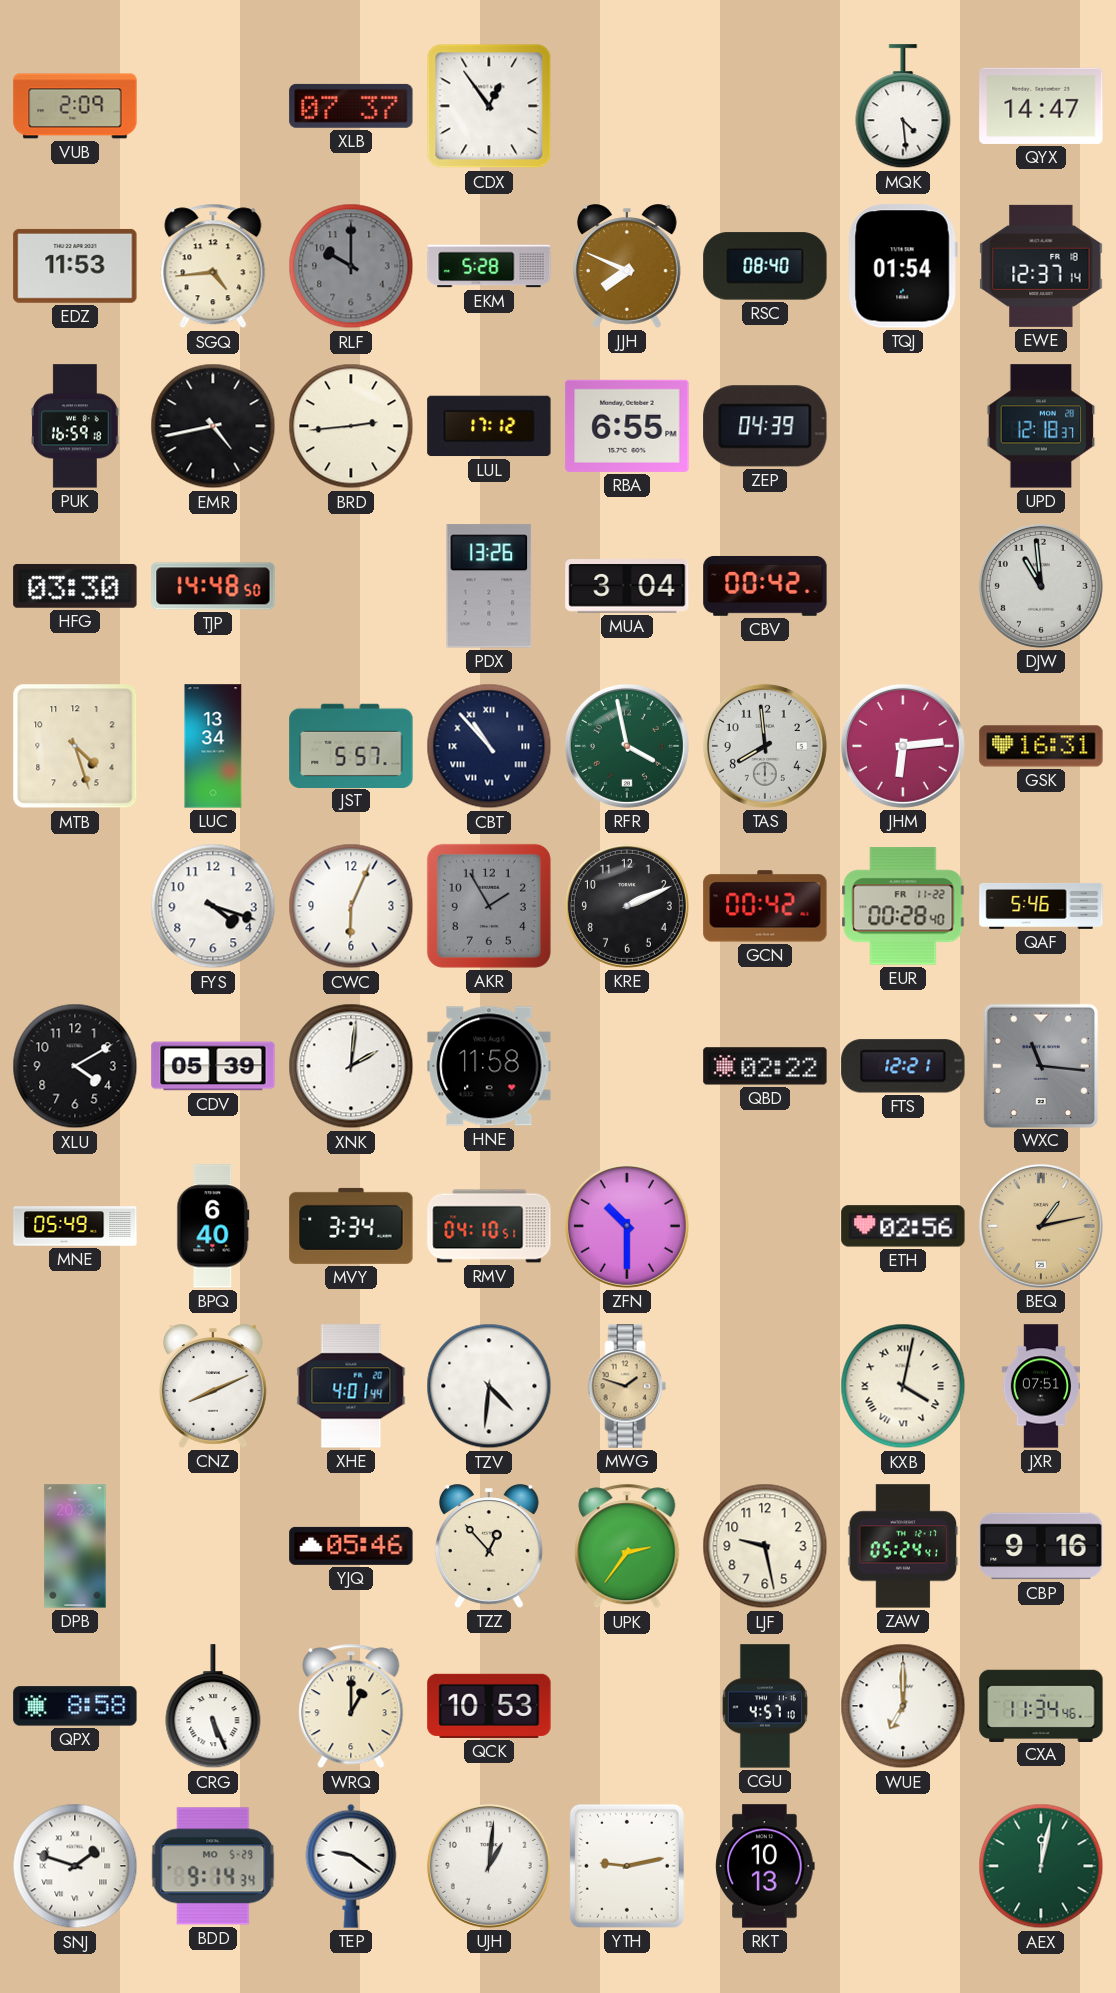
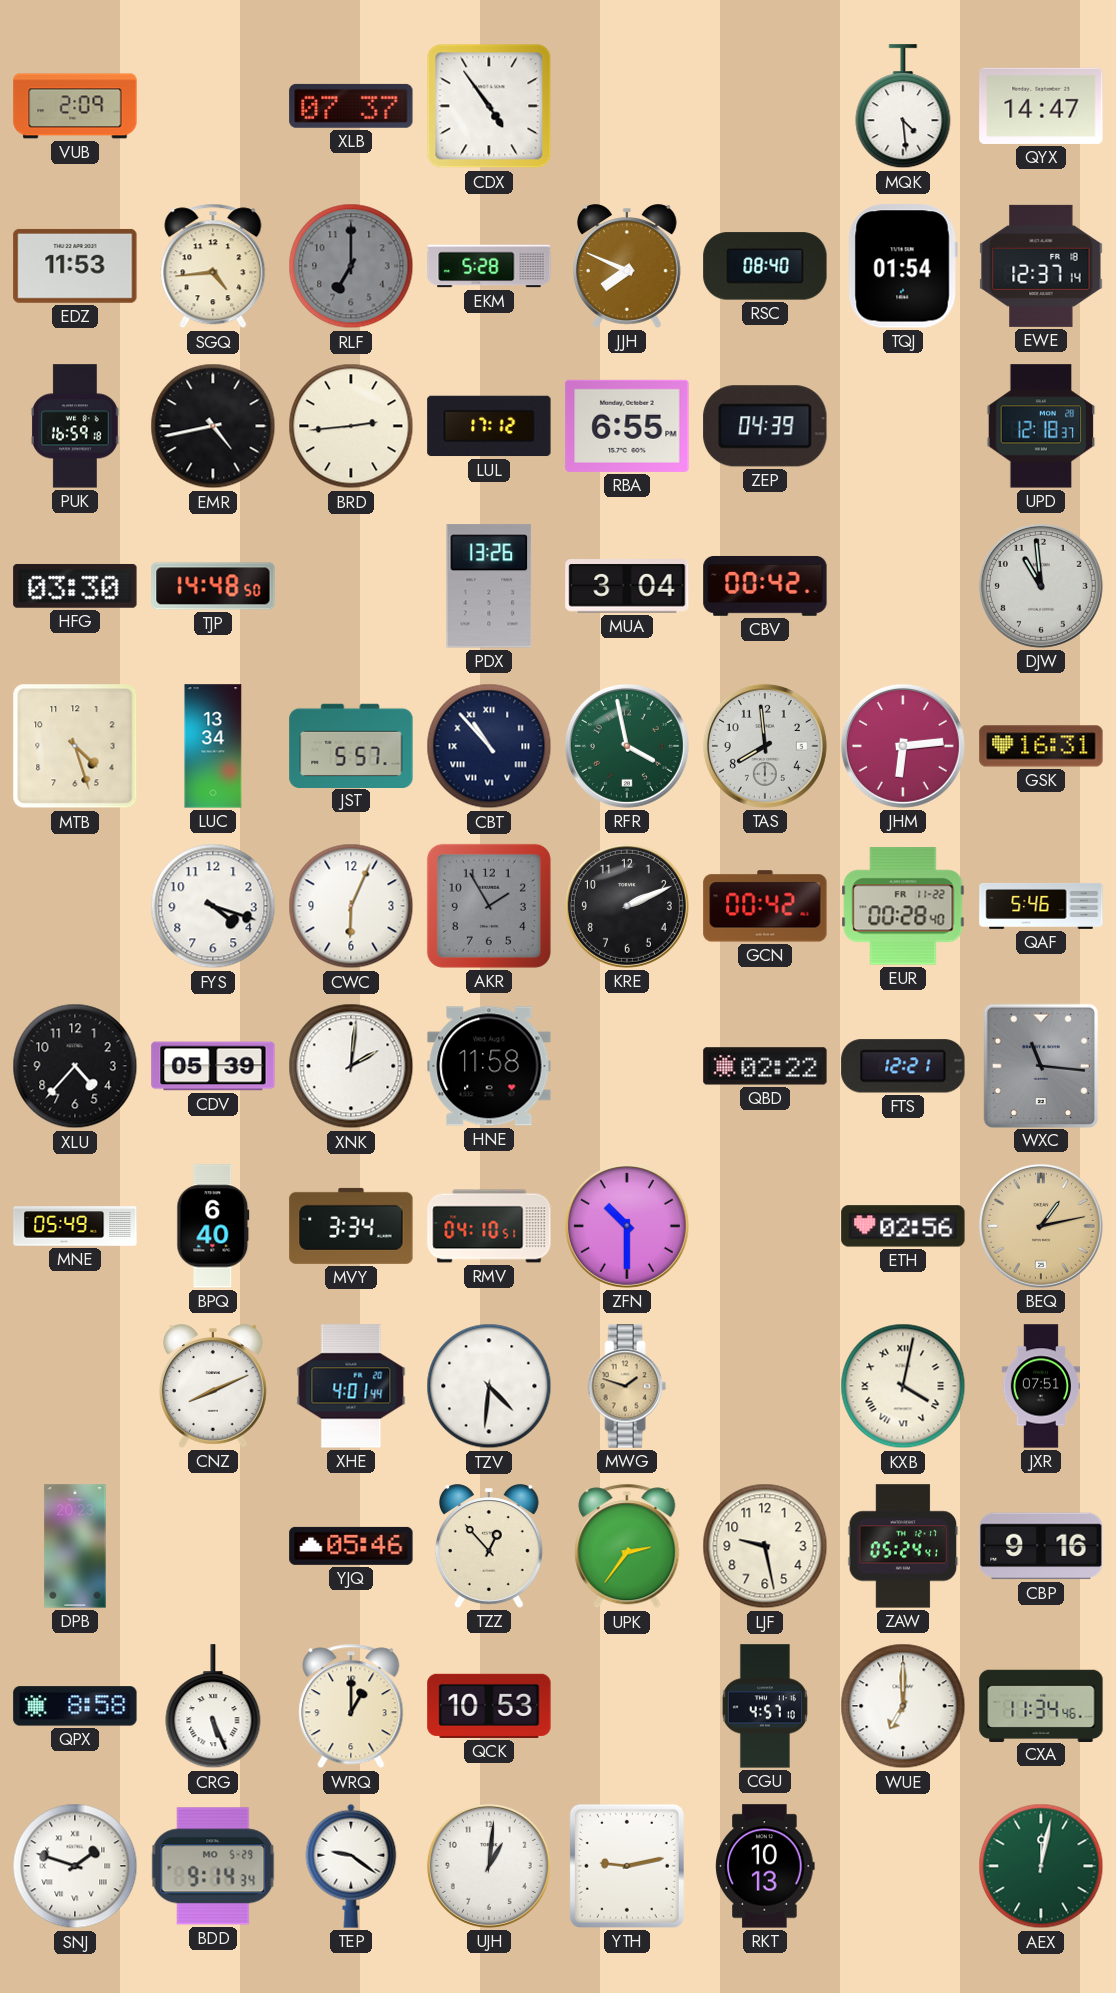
CDX: 12:54 -> 4:54 (489, 106)
RLF: 10:00 -> 7:00 (351, 266)
XLU: 4:10 -> 4:37 (75, 1066)
